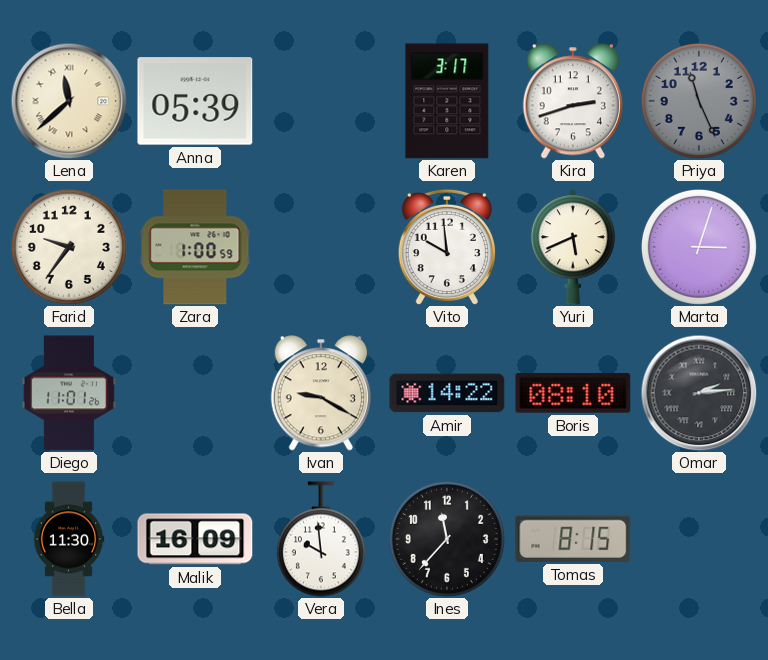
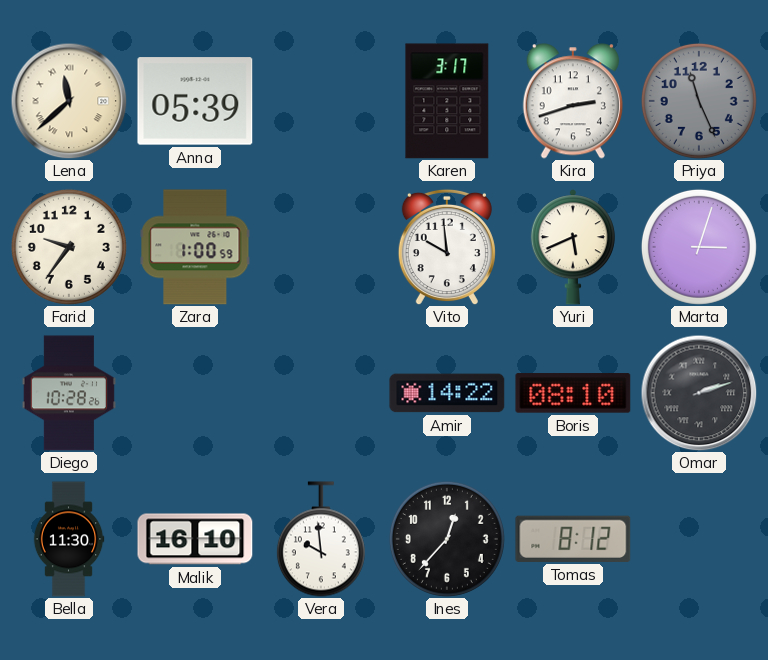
Diego: 11:01 -> 10:28 (69, 393)
Ivan: 9:20 -> none (321, 393)
Omar: 2:14 -> 2:12 (699, 393)
Malik: 16:09 -> 16:10 (195, 539)
Ines: 11:37 -> 12:37 (447, 539)
Tomas: 8:15 -> 8:12 (573, 539)
